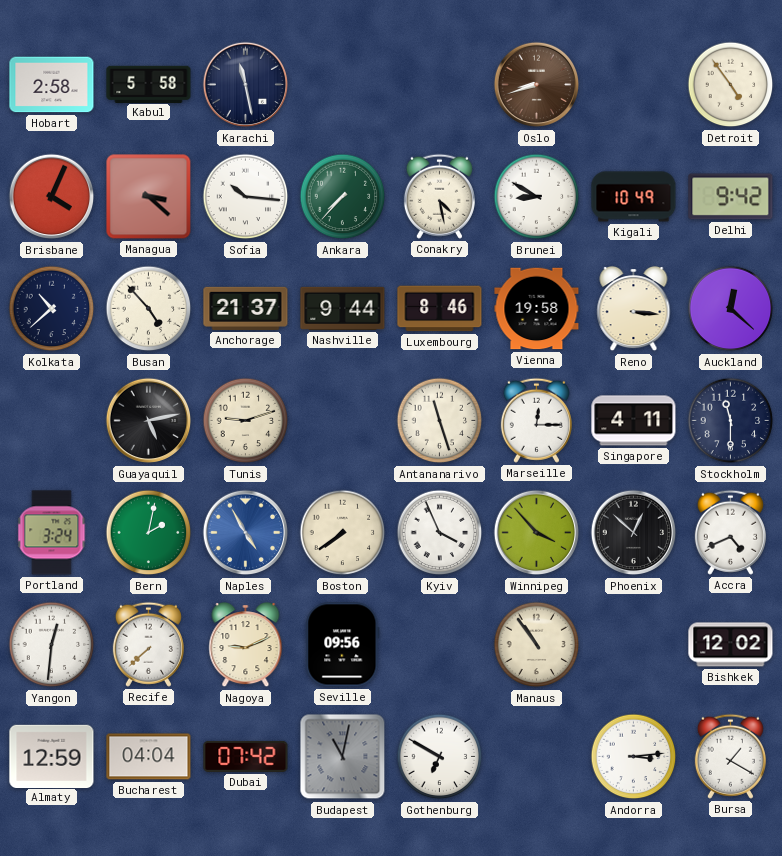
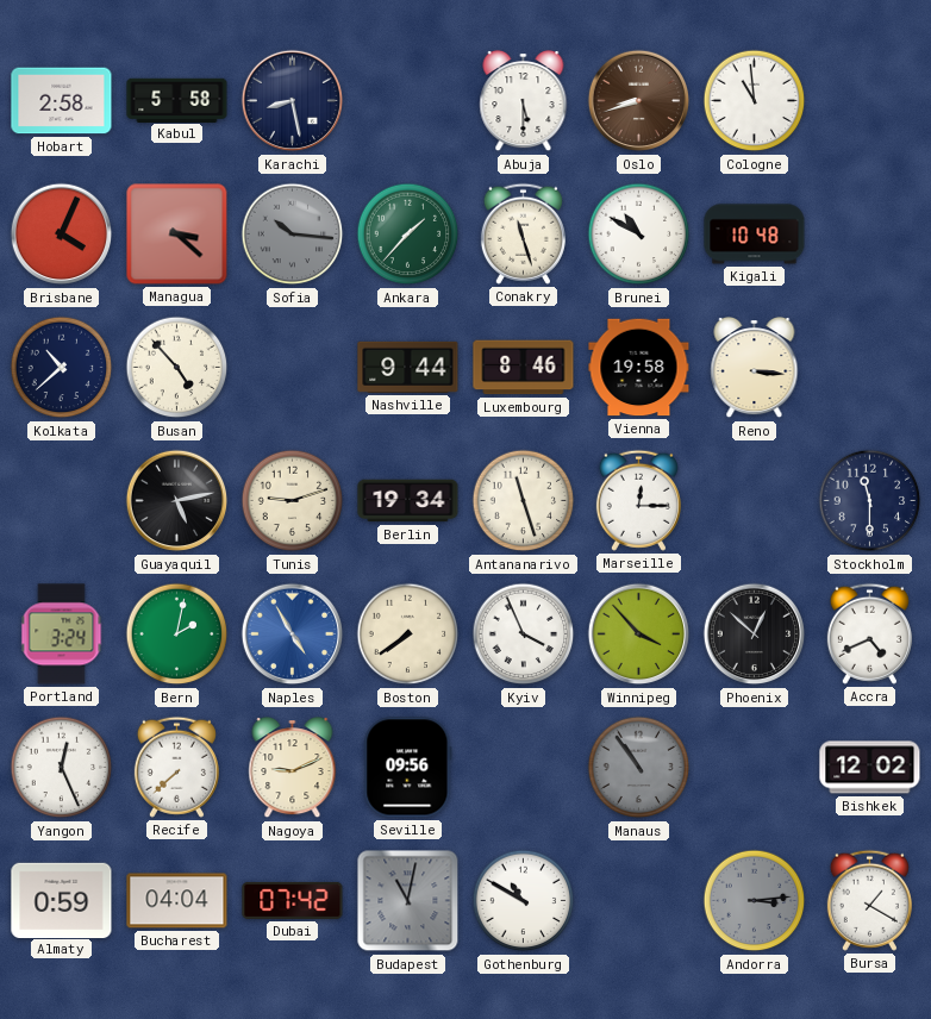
Karachi: 11:28 -> 8:28 (293, 101)
Abuja: none -> 5:30 (524, 102)
Cologne: none -> 10:59 (755, 101)
Detroit: 4:54 -> none (731, 85)
Sofia dial: white -> grey (293, 235)
Ankara: 7:37 -> 1:37 (408, 235)
Conakry: 4:28 -> 11:27 (523, 233)
Brunei: 8:50 -> 10:50 (639, 235)
Kigali: 10:49 -> 10:48 (755, 235)
Delhi: 9:42 -> none (731, 197)
Anchorage: 21:37 -> none (246, 308)
Auckland: 12:22 -> none (731, 309)
Berlin: none -> 19:34 (408, 501)
Singapore: 4:11 -> none (634, 421)
Yangon: 12:31 -> 12:26 (62, 768)
Manaus dial: cream -> grey (639, 768)
Almaty: 12:59 -> 0:59 (62, 900)
Gothenburg: 6:50 -> 10:50 (524, 901)
Andorra dial: white -> grey (755, 901)
